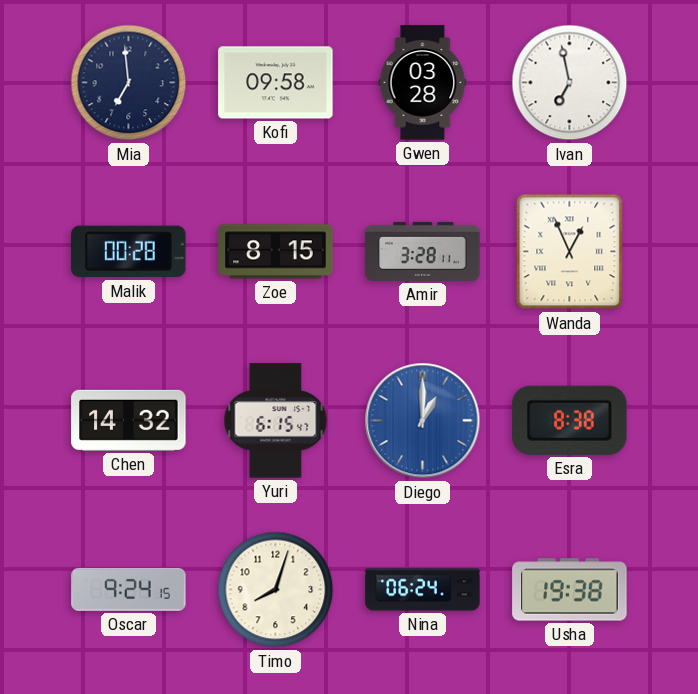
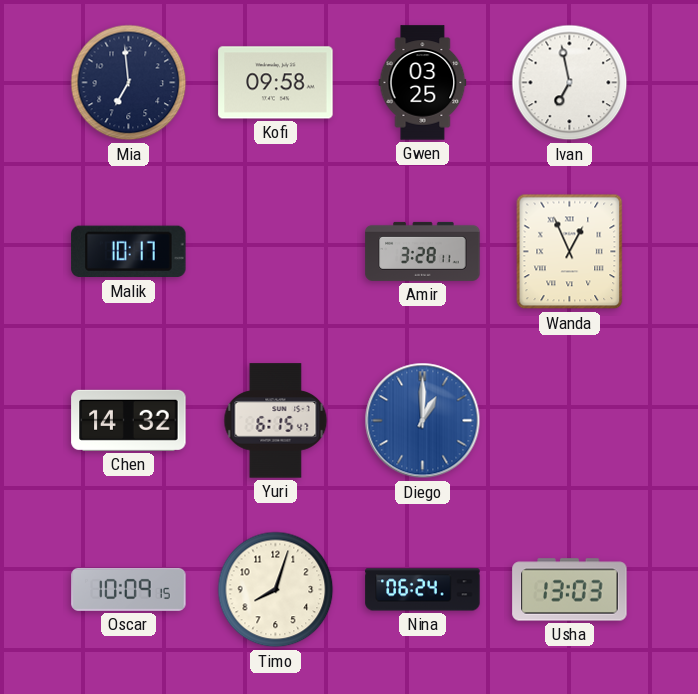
Gwen: 03:28 -> 03:25 (423, 83)
Malik: 00:28 -> 10:17 (129, 252)
Zoe: 8:15 -> none (276, 252)
Esra: 8:38 -> none (570, 420)
Oscar: 9:24 -> 10:09 (129, 589)
Usha: 19:38 -> 13:03 (570, 590)
